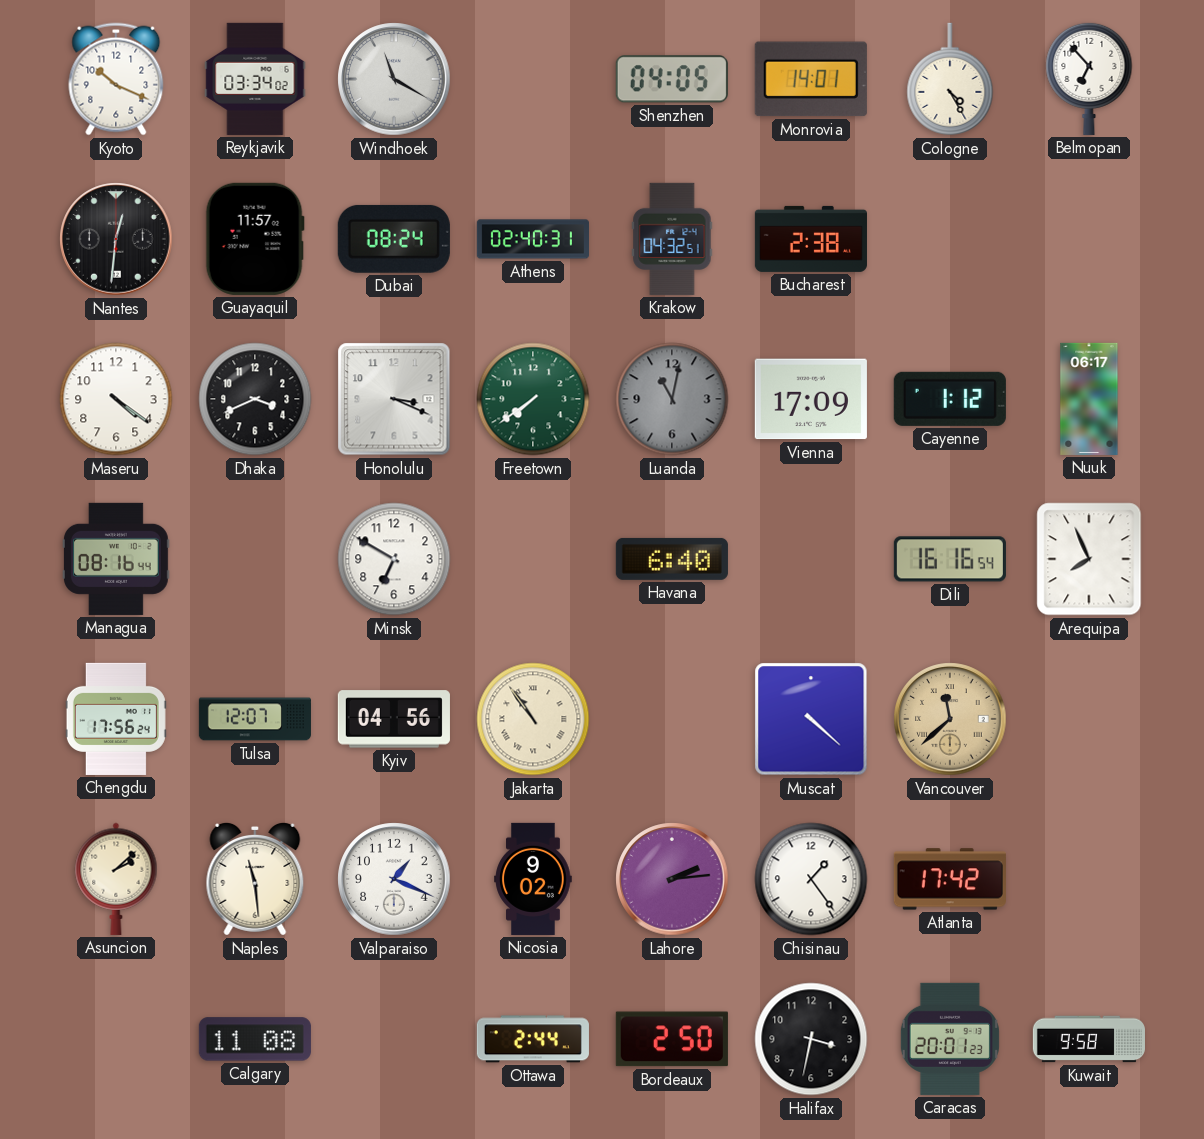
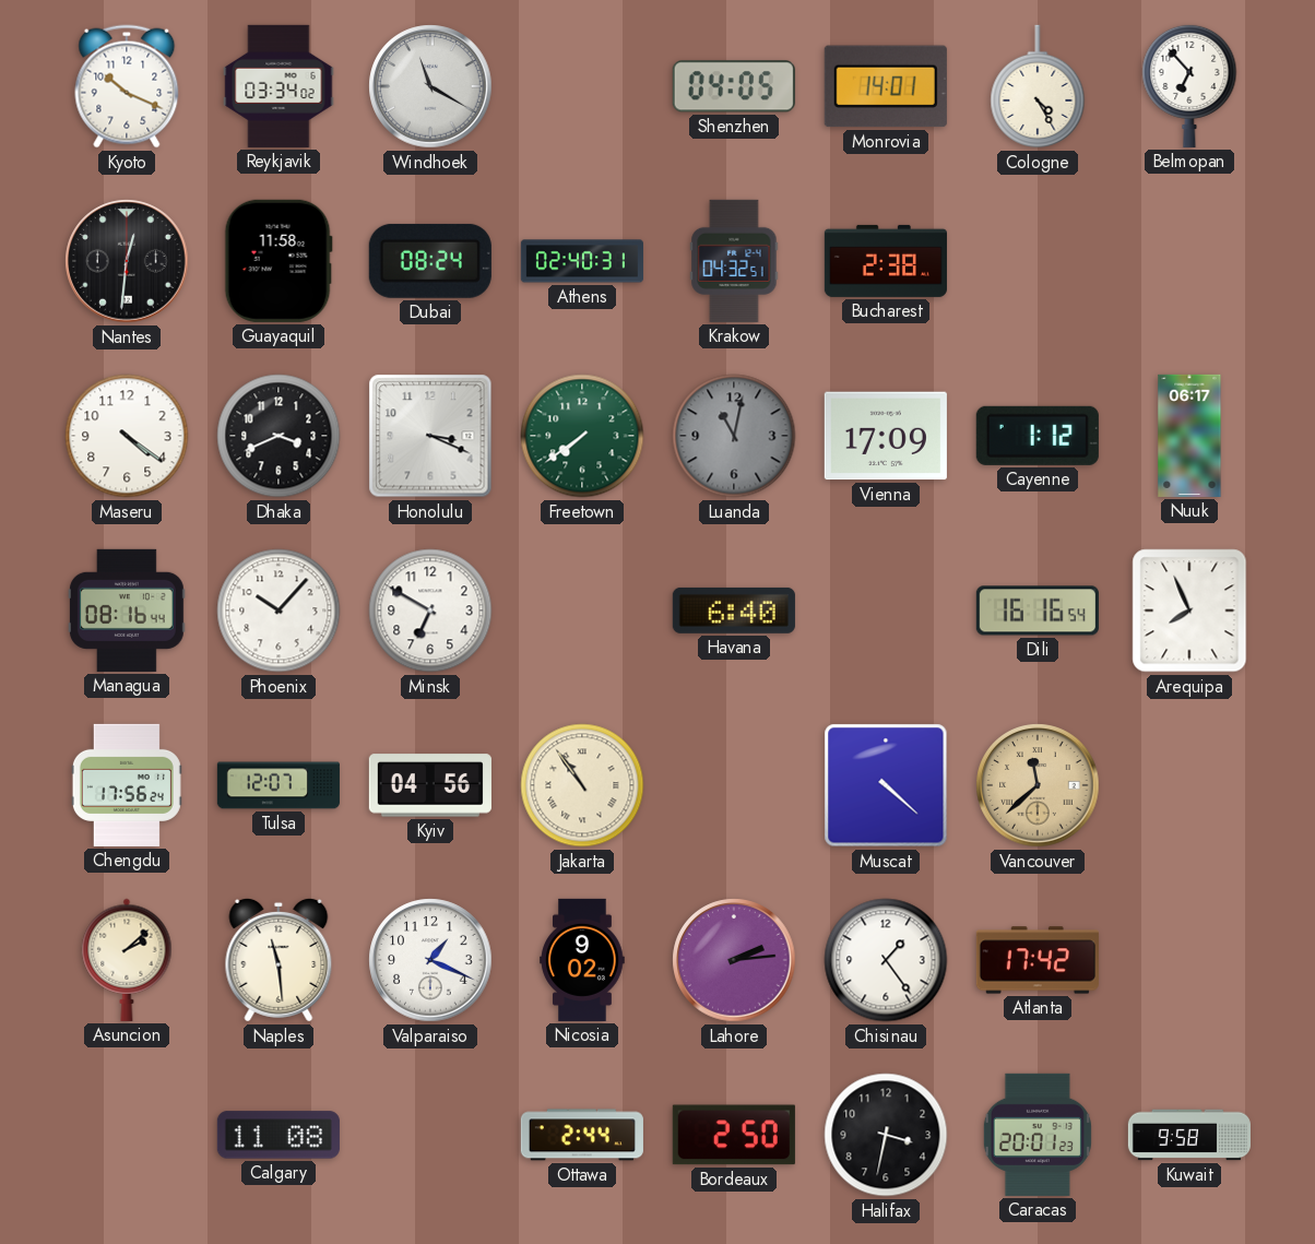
Guayaquil: 11:57 -> 11:58 (279, 261)
Phoenix: none -> 10:07 (279, 611)
